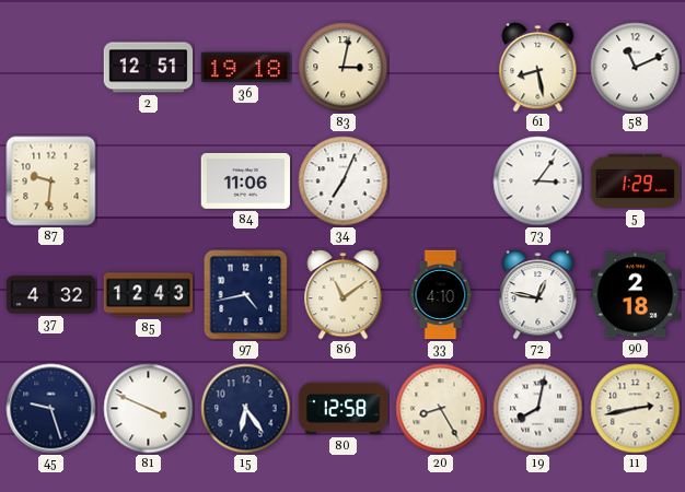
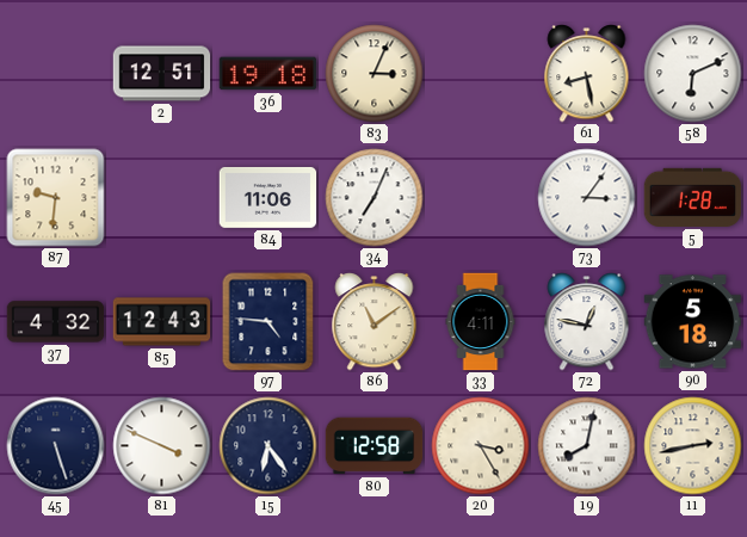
83: 3:02 -> 3:04 (375, 74)
58: 11:11 -> 6:11 (693, 74)
5: 1:29 -> 1:28 (693, 197)
97: 4:43 -> 4:46 (268, 322)
33: 4:10 -> 4:11 (481, 322)
90: 2:18 -> 5:18 (693, 322)
45: 9:27 -> 5:27 (56, 446)
20: 8:25 -> 3:25 (481, 446)
